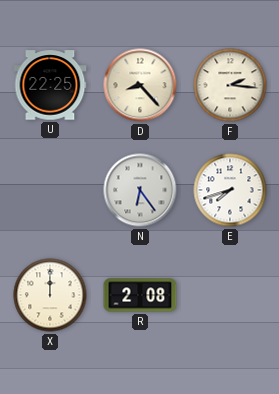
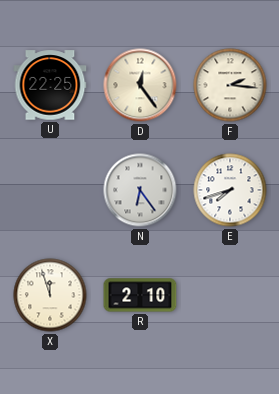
D: 8:23 -> 12:24 (140, 85)
X: 12:00 -> 11:57 (50, 295)
R: 2:08 -> 2:10 (140, 295)
